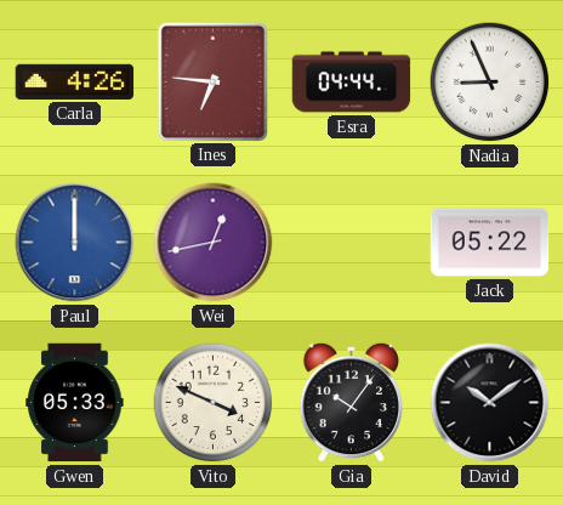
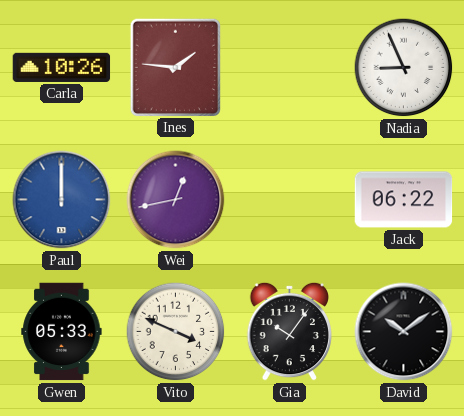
Carla: 4:26 -> 10:26 (62, 67)
Ines: 6:46 -> 1:46 (175, 67)
Esra: 04:44 -> none (352, 83)
Jack: 05:22 -> 06:22 (404, 200)
